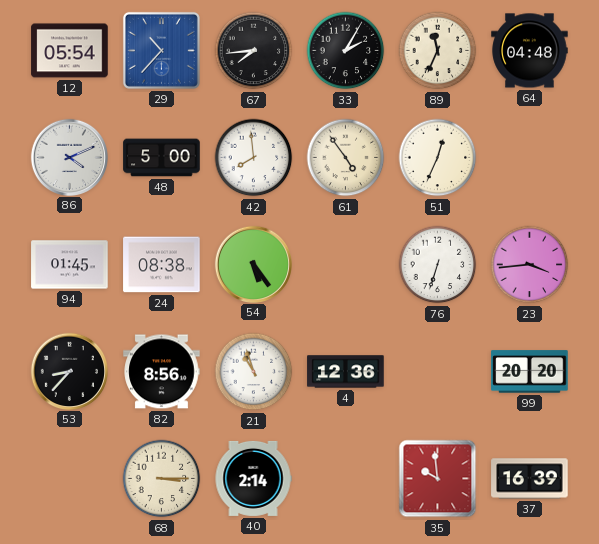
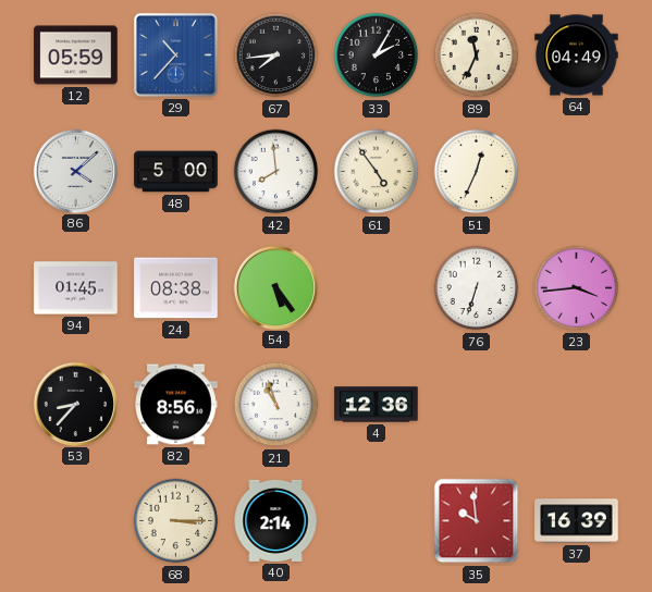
12: 05:54 -> 05:59 (76, 55)
64: 04:48 -> 04:49 (577, 55)
86: 4:11 -> 4:08 (75, 171)
99: 20:20 -> none (530, 372)
